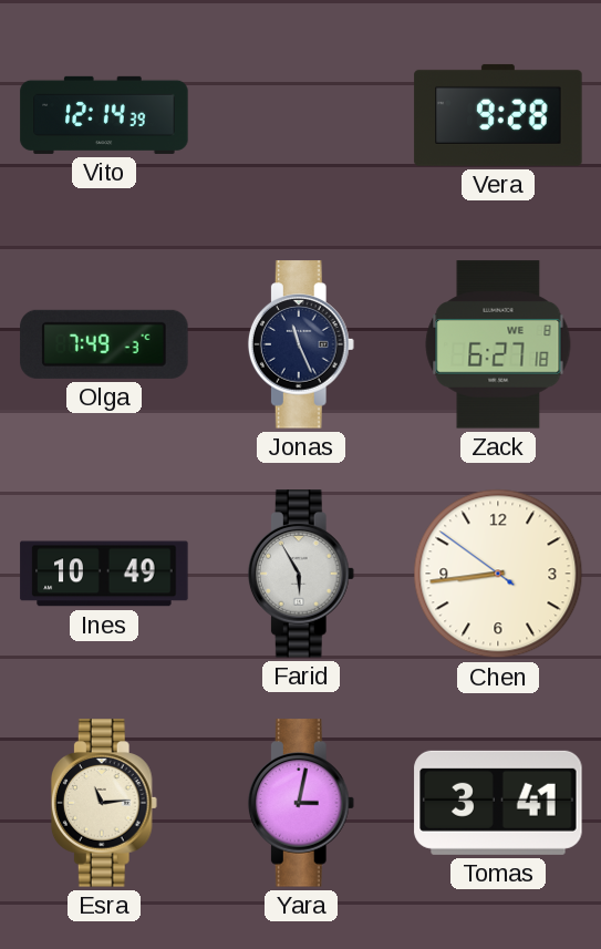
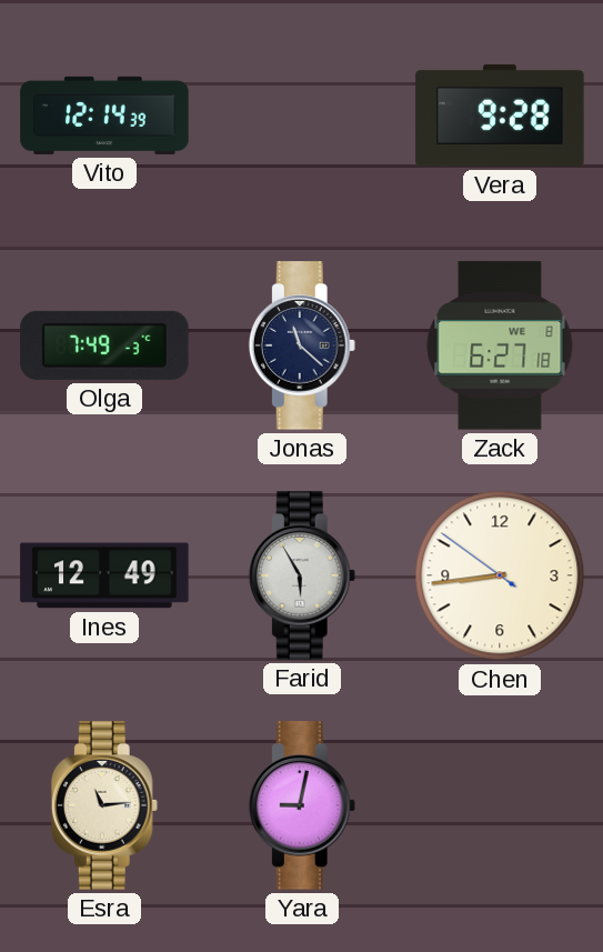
Jonas: 11:26 -> 11:22 (302, 345)
Ines: 10:49 -> 12:49 (104, 575)
Yara: 3:02 -> 9:02 (302, 805)
Tomas: 3:41 -> none (498, 803)
